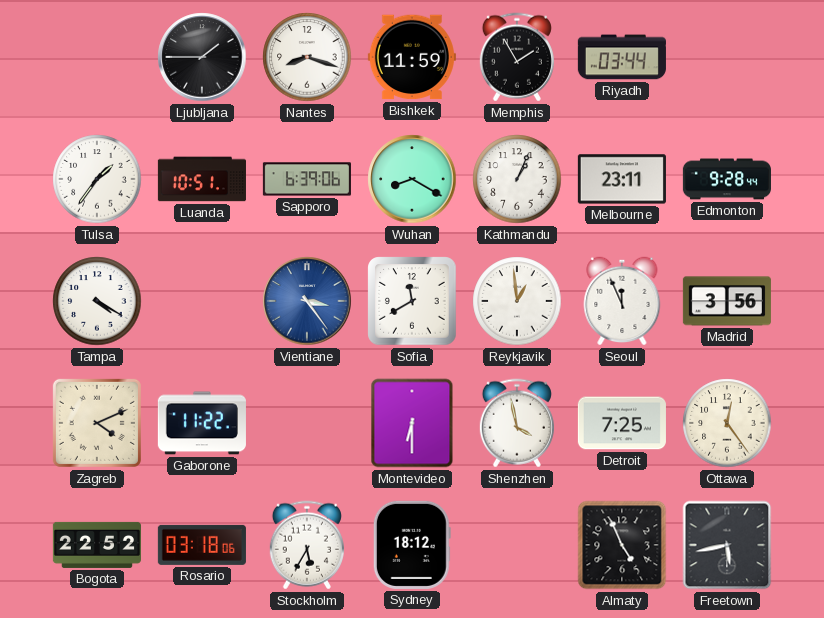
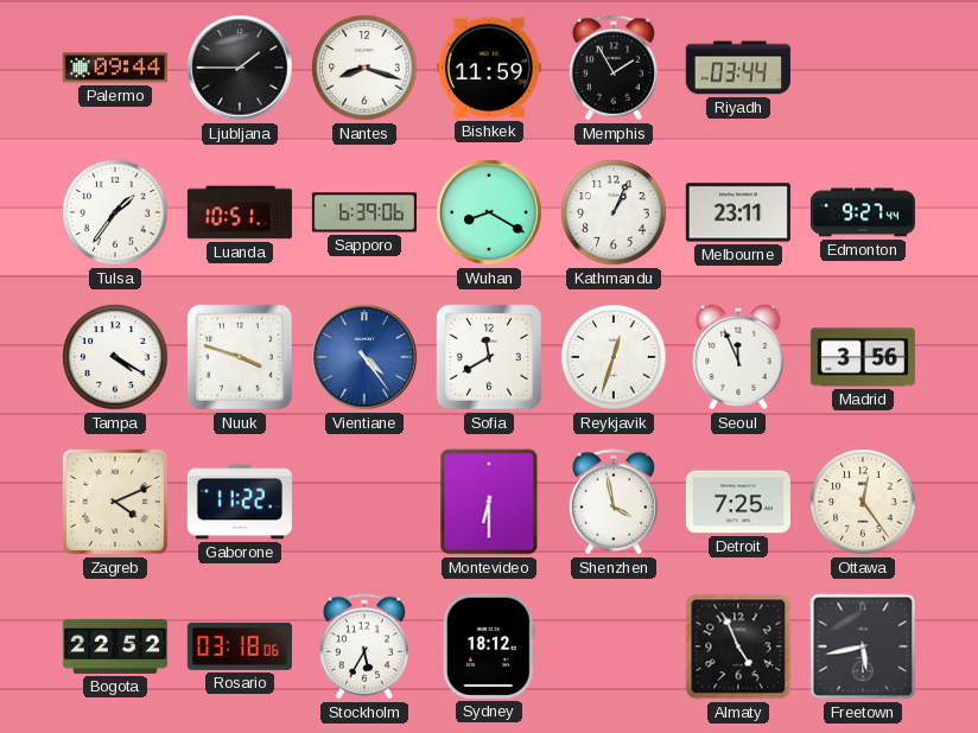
Palermo: none -> 09:44 (115, 68)
Edmonton: 9:28 -> 9:27 (863, 212)
Nuuk: none -> 3:48 (240, 357)
Vientiane: 3:24 -> 4:24 (364, 357)
Reykjavik: 12:59 -> 12:33 (614, 357)
